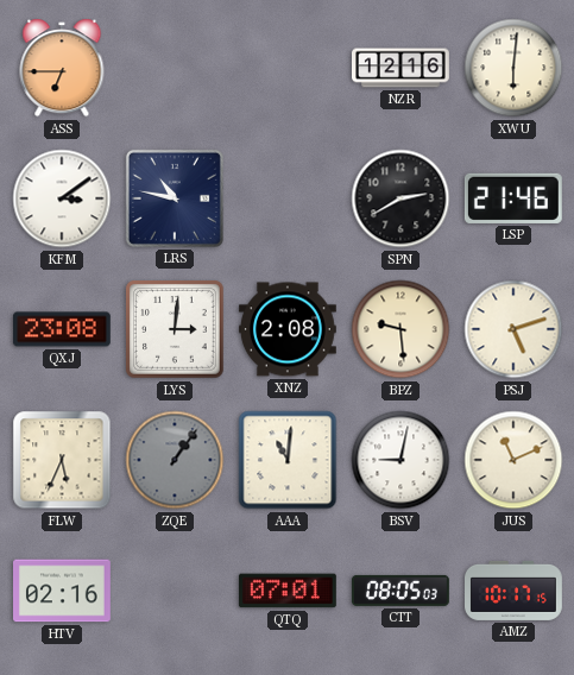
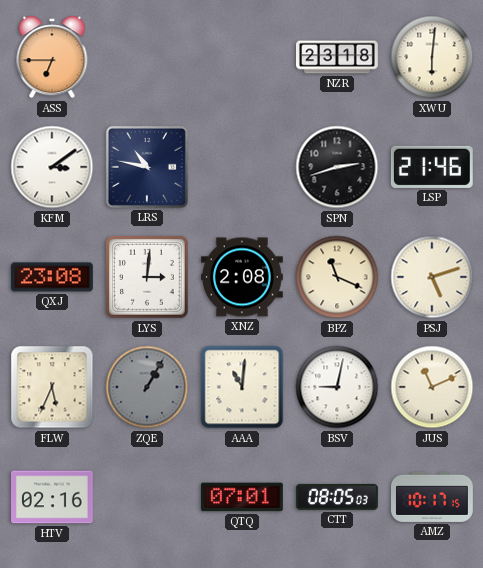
NZR: 12:16 -> 23:18 (338, 57)
SPN: 2:40 -> 2:42 (337, 167)
BPZ: 9:29 -> 11:19 (337, 277)
ZQE: 1:06 -> 1:05 (147, 387)
